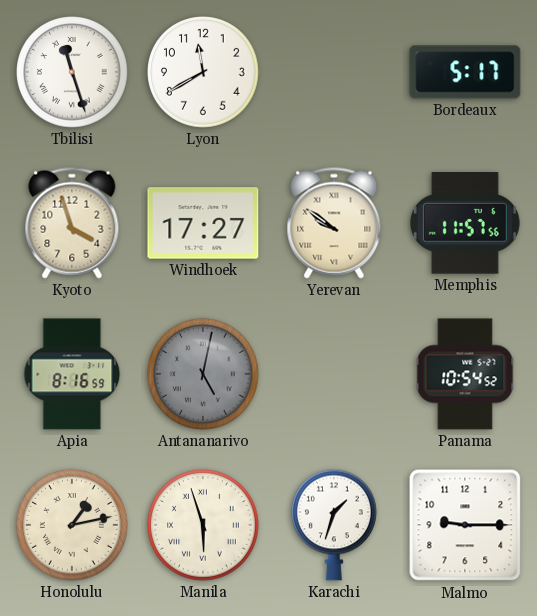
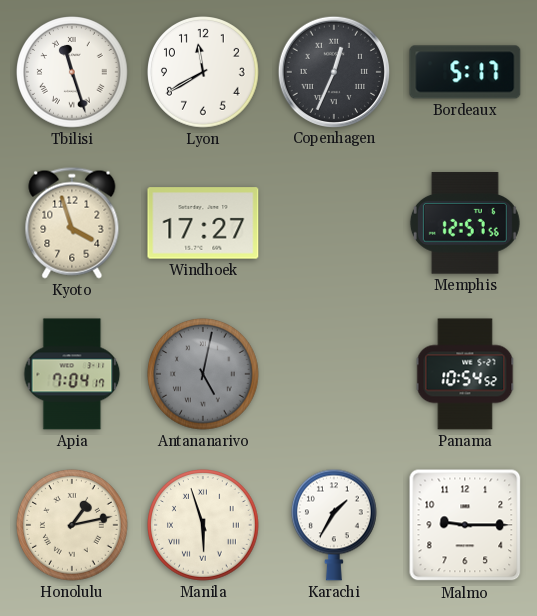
Copenhagen: none -> 12:34 (333, 71)
Yerevan: 9:51 -> none (334, 223)
Memphis: 11:57 -> 12:57 (465, 223)
Apia: 8:16 -> 7:04 (72, 374)
Karachi: 1:33 -> 1:35 (334, 525)
